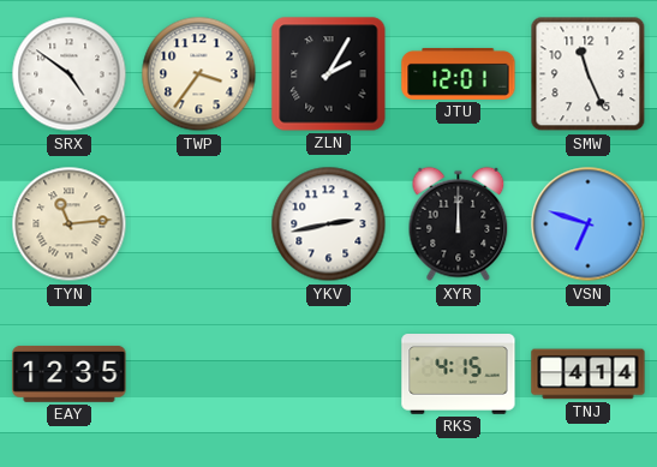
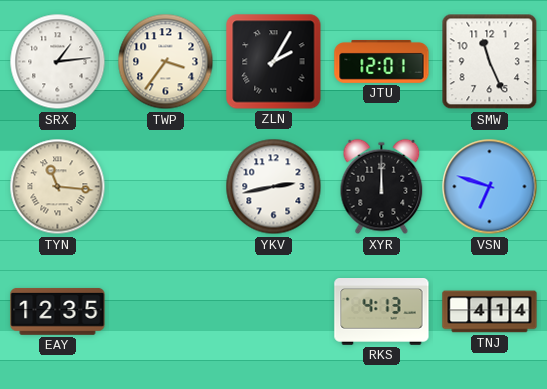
SRX: 4:51 -> 1:14 (58, 62)
TYN: 11:14 -> 11:16 (58, 187)
RKS: 4:15 -> 4:13 (382, 312)
